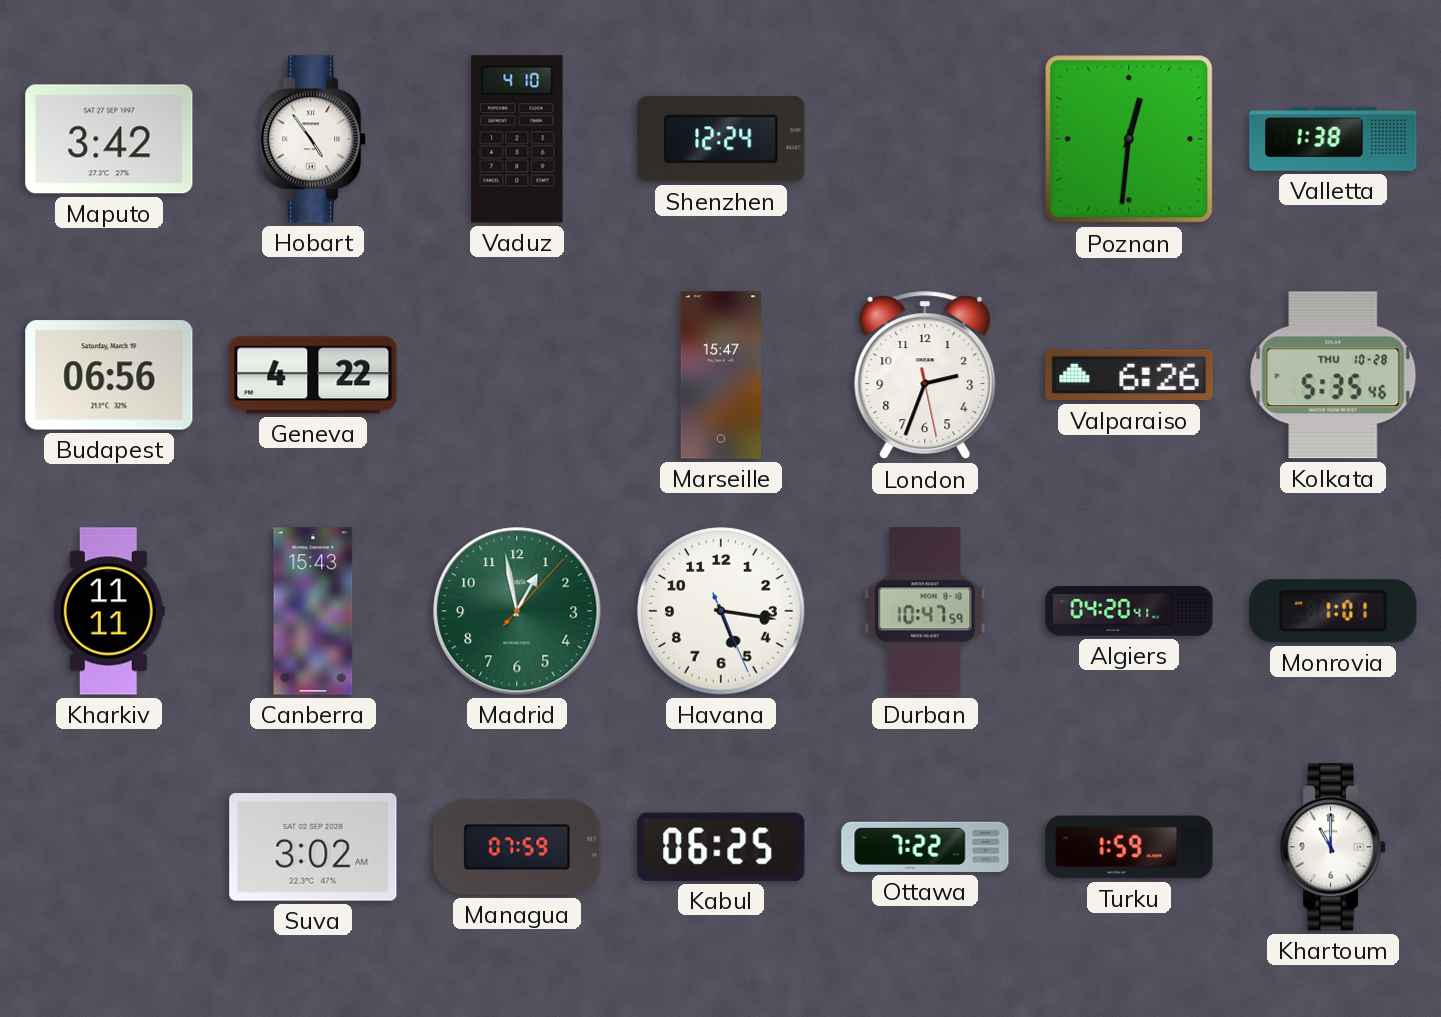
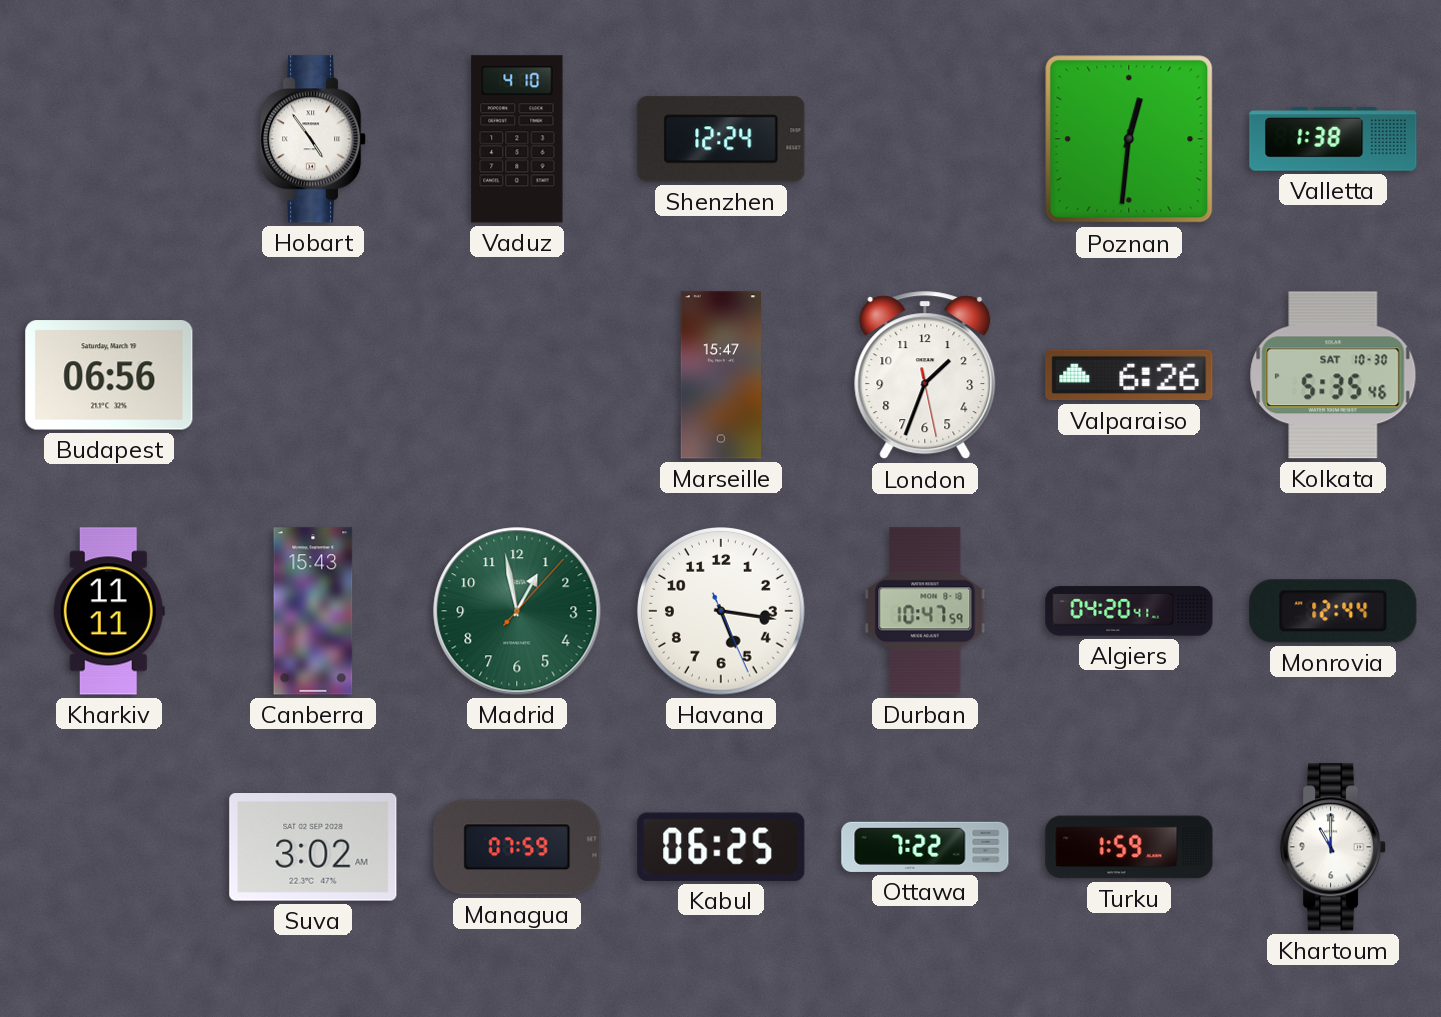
Maputo: 3:42 -> none (109, 139)
Geneva: 4:22 -> none (313, 375)
London: 2:33 -> 1:33 (925, 376)
Kolkata date: THU 10-28 -> SAT 10-30 (1333, 375)
Monrovia: 1:01 -> 12:44 (1333, 611)
